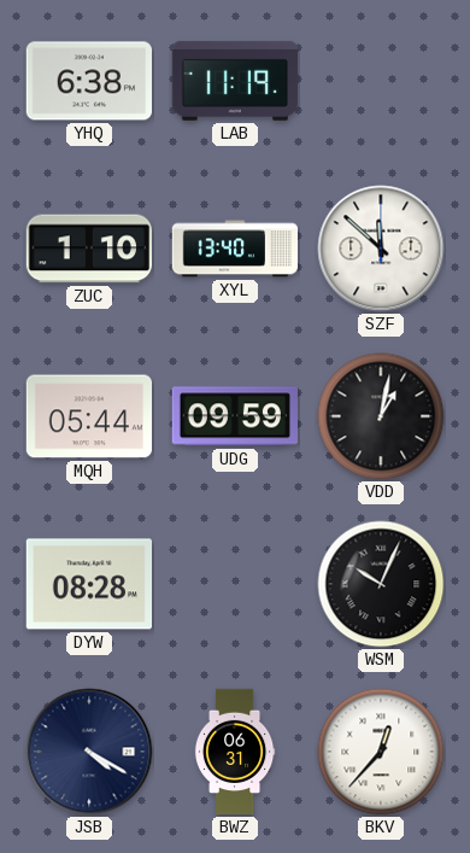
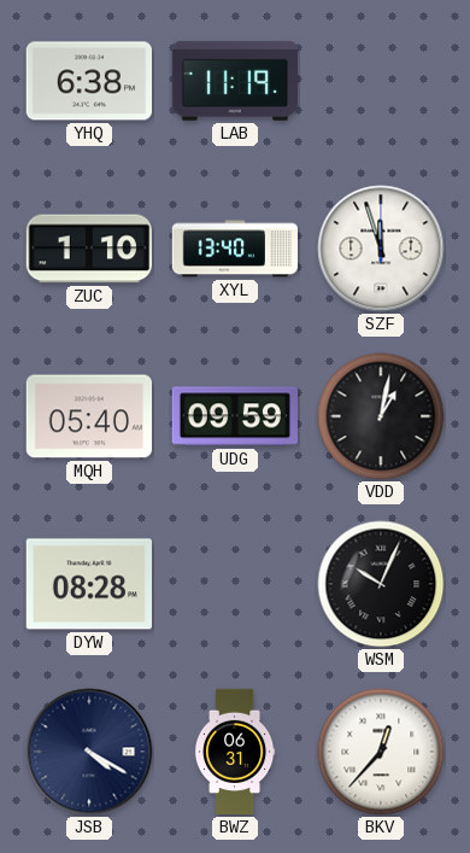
SZF: 11:52 -> 11:57 (381, 249)
MQH: 05:44 -> 05:40 (88, 416)
